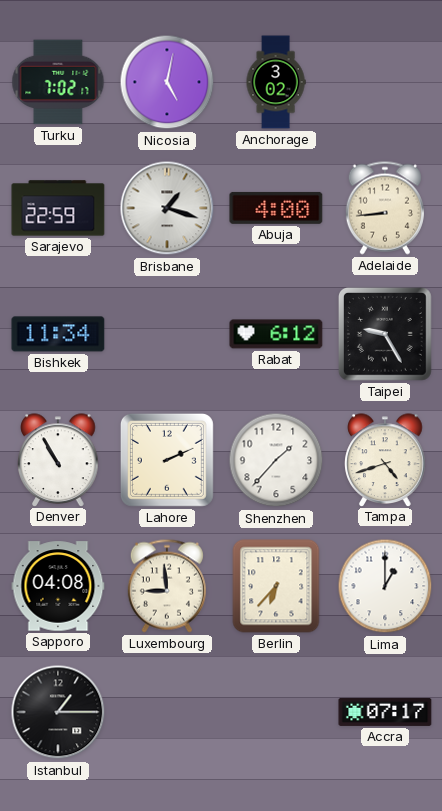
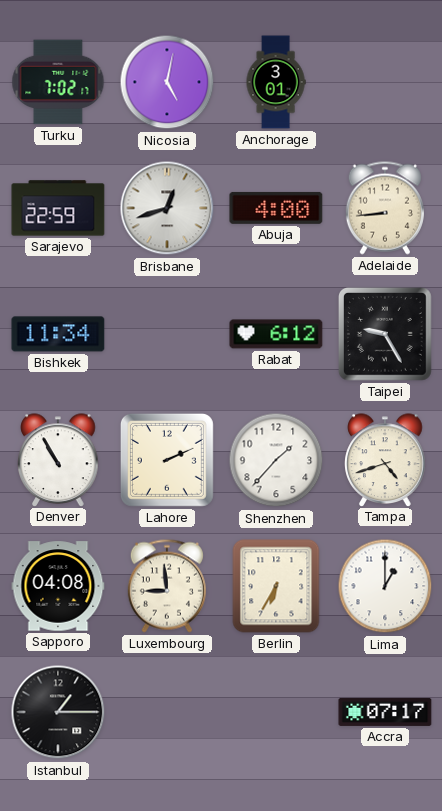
Anchorage: 3:02 -> 3:01 (276, 82)
Brisbane: 1:18 -> 12:42 (167, 208)
Berlin: 6:37 -> 6:35 (276, 586)
